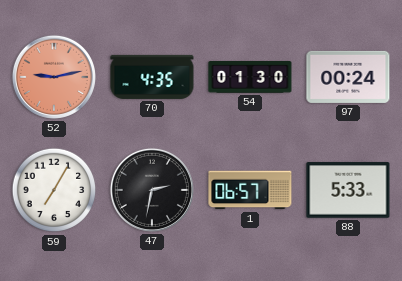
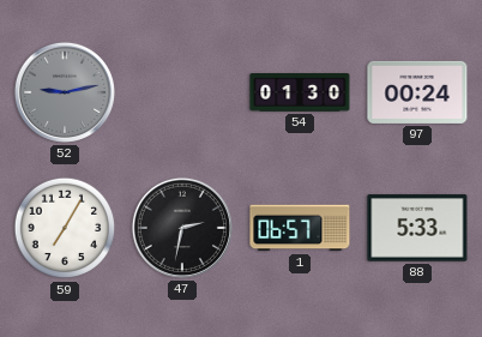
52 dial: salmon -> grey (65, 92)
70: 4:35 -> none (152, 77)
